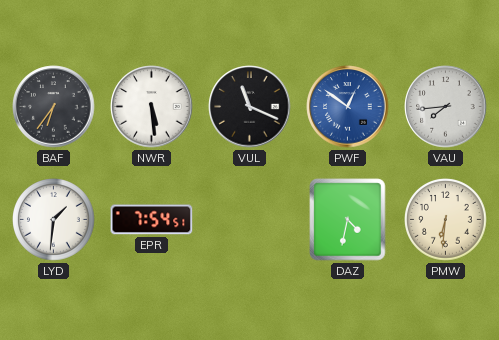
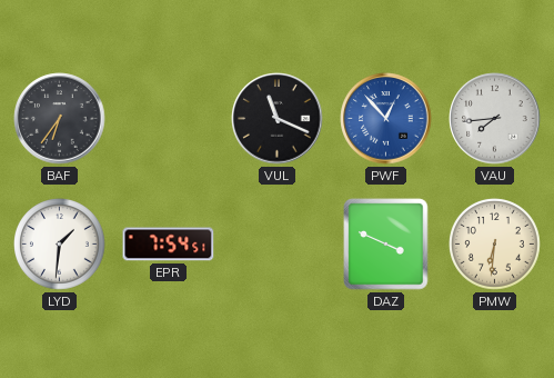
NWR: 5:29 -> none (152, 107)
PWF: 12:51 -> 12:53 (386, 119)
DAZ: 4:32 -> 3:49 (386, 245)
